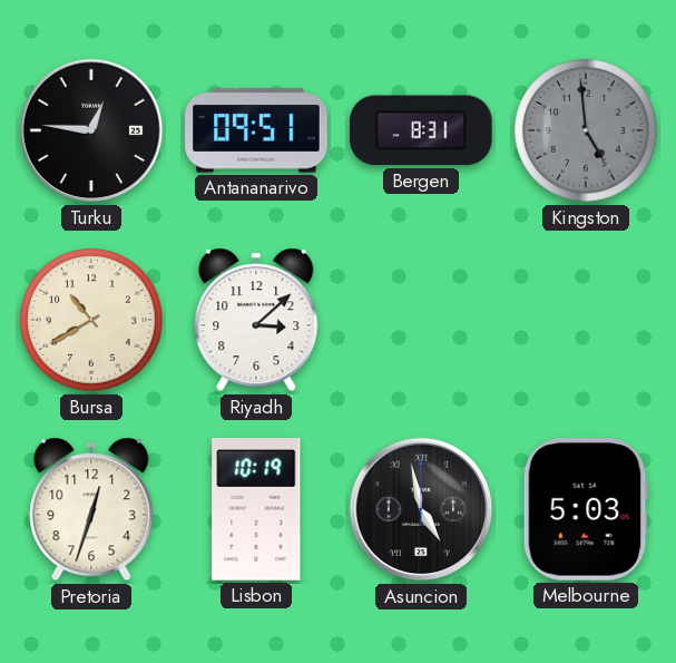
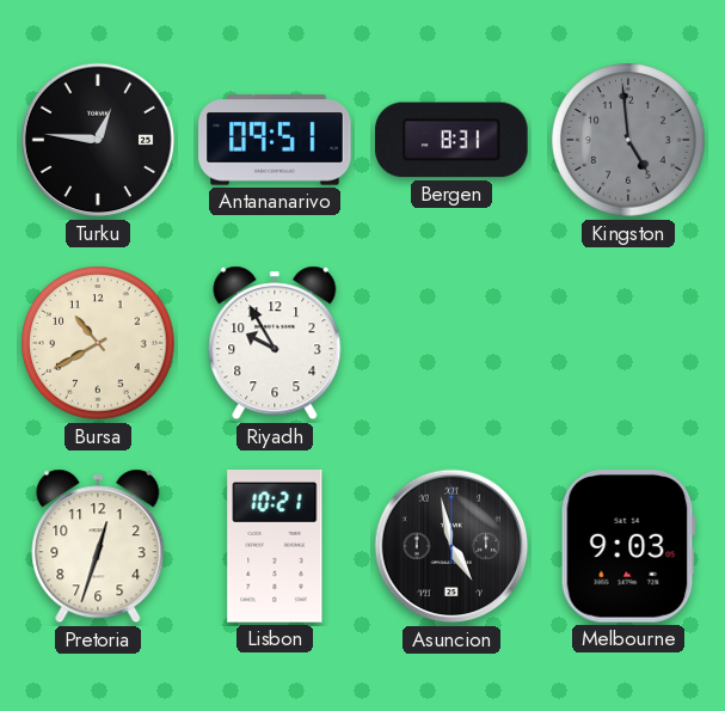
Riyadh: 3:08 -> 9:55 (275, 343)
Lisbon: 10:19 -> 10:21 (275, 547)
Melbourne: 5:03 -> 9:03 (628, 547)
